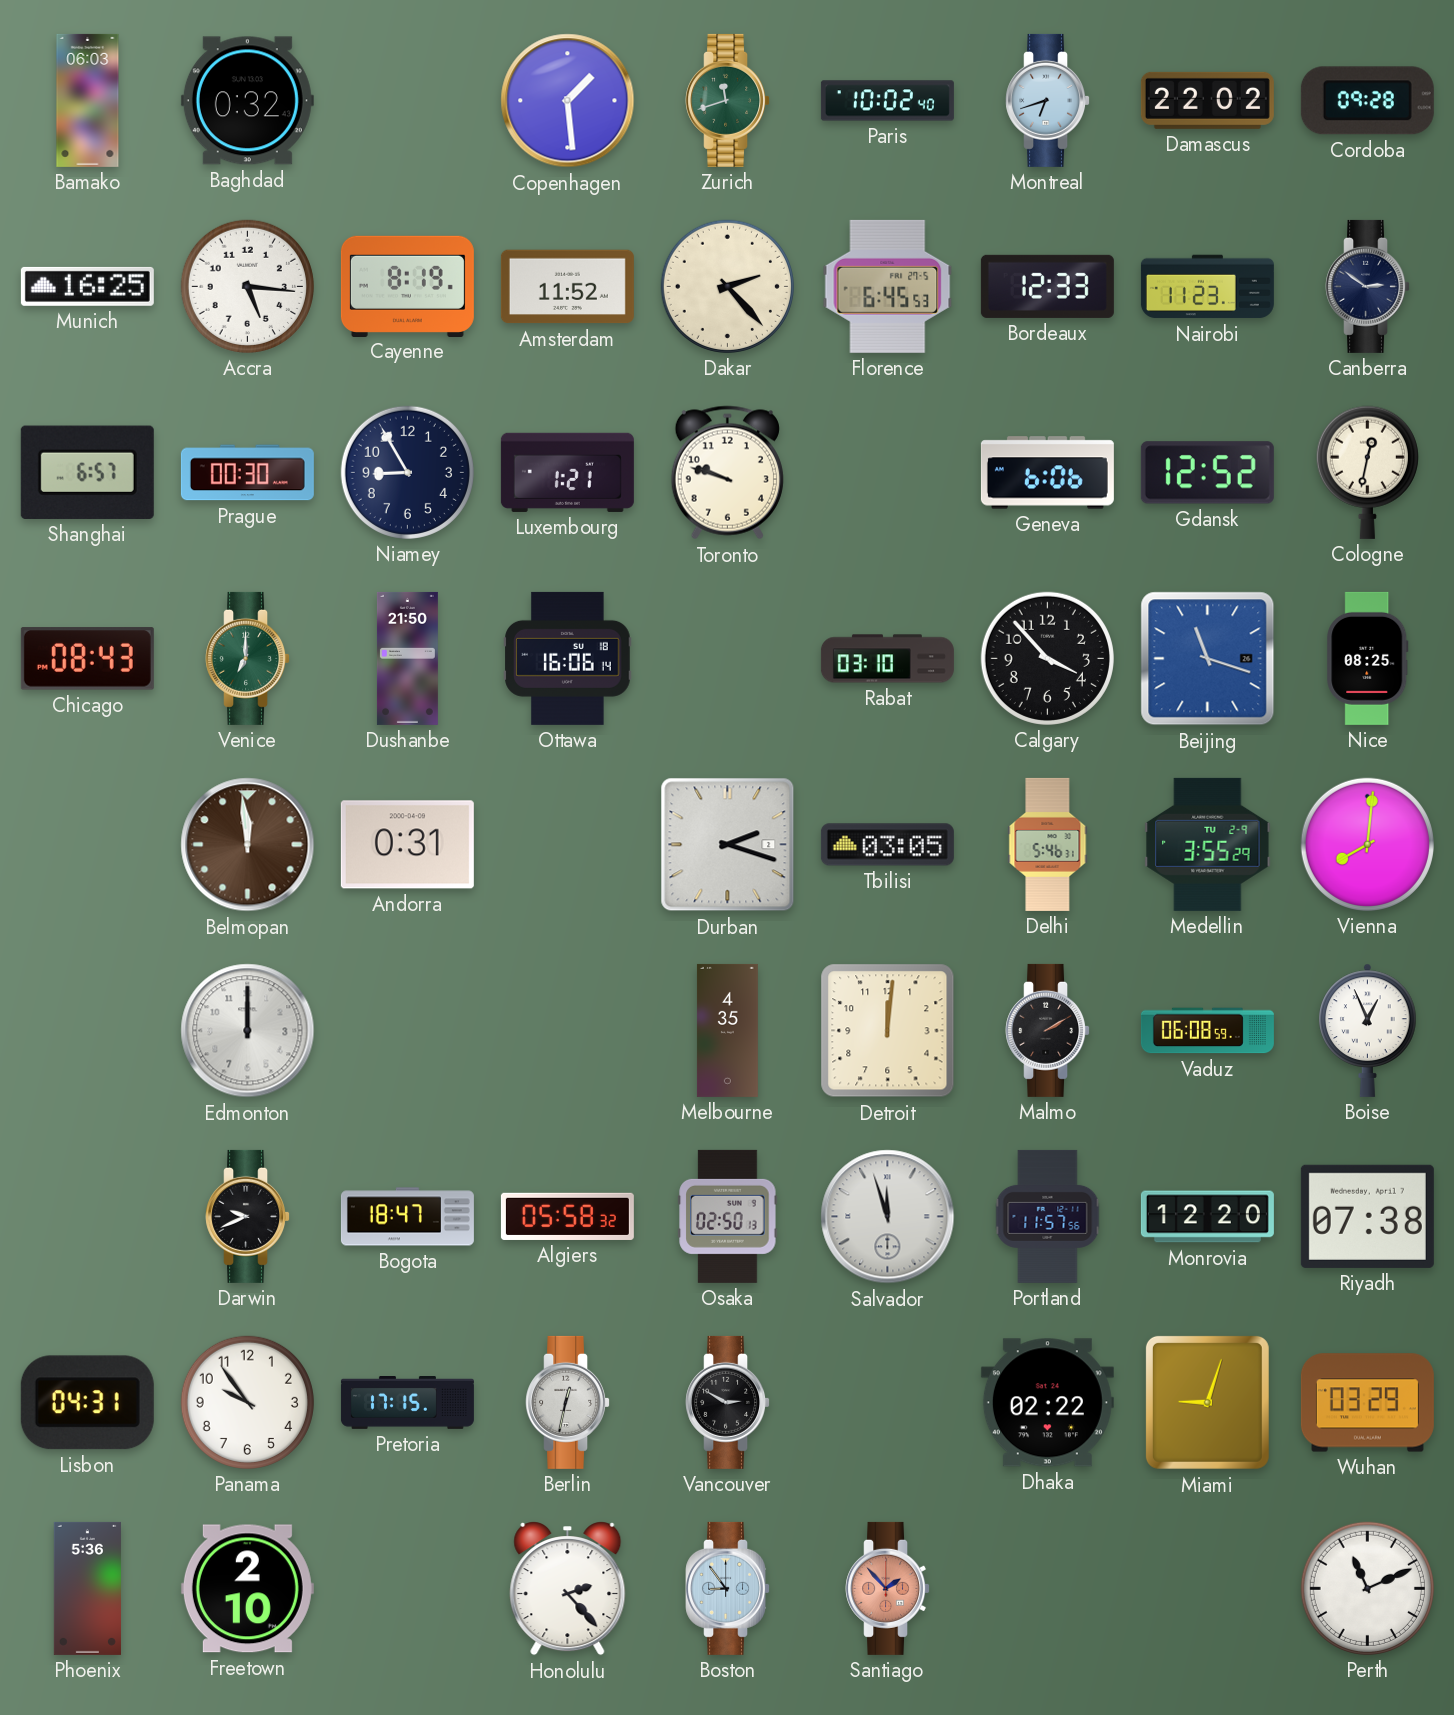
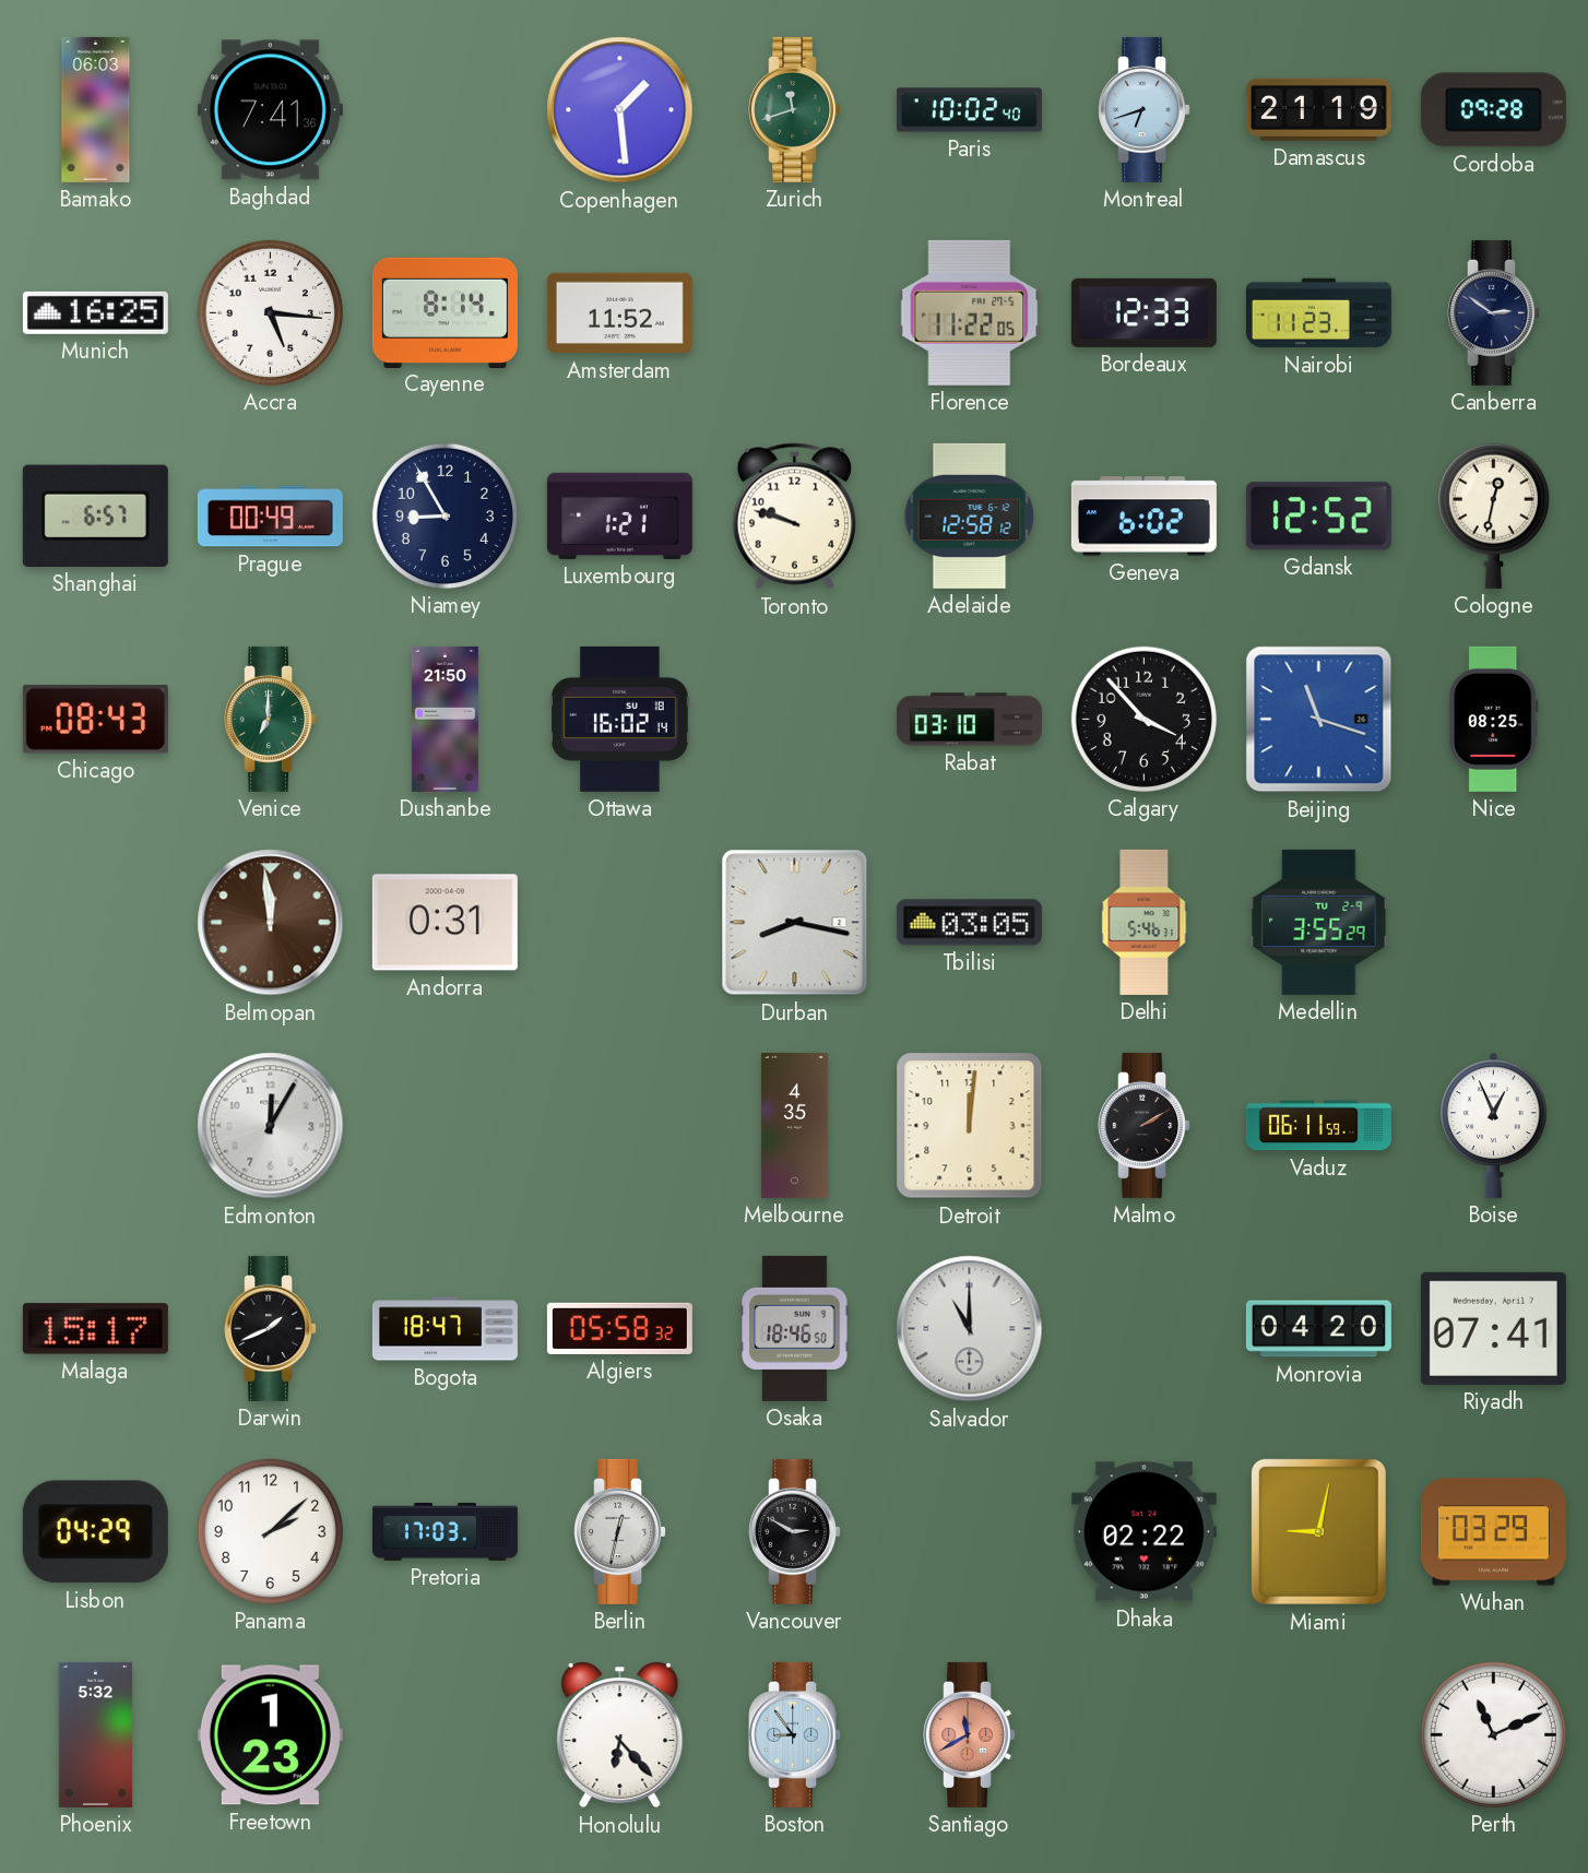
Baghdad: 0:32 -> 7:41 (270, 110)
Damascus: 22:02 -> 21:19 (1318, 109)
Cayenne: 8:19 -> 8:14 (445, 312)
Dakar: 2:23 -> none (727, 286)
Florence: 6:45 -> 11:22 (970, 312)
Prague: 00:30 -> 00:49 (270, 517)
Adelaide: none -> 12:58 (970, 515)
Geneva: 6:06 -> 6:02 (1143, 517)
Ottawa: 16:06 -> 16:02 (620, 719)
Durban: 2:18 -> 8:17 (795, 923)
Vienna: 8:01 -> none (1367, 844)
Edmonton: 12:00 -> 12:05 (271, 1126)
Vaduz: 06:08 -> 06:11 (1318, 1126)
Malaga: none -> 15:17 (95, 1329)
Darwin: 9:41 -> 1:41 (271, 1328)
Osaka: 02:50 -> 18:46 (795, 1328)
Salvador: 11:57 -> 11:00 (970, 1329)
Portland: 11:57 -> none (1048, 1216)
Monrovia: 12:20 -> 04:20 (1318, 1329)
Riyadh: 07:38 -> 07:41 (1493, 1328)
Lisbon: 04:31 -> 04:29 (95, 1532)
Panama: 9:54 -> 2:08 (270, 1531)
Pretoria: 17:15 -> 17:03 (445, 1532)
Miami: 9:03 -> 9:02 (1318, 1531)
Phoenix: 5:36 -> 5:32 (95, 1734)
Freetown: 2:10 -> 1:23 (270, 1735)
Honolulu: 2:23 -> 6:23 (620, 1735)
Santiago: 1:53 -> 11:40 (970, 1734)
